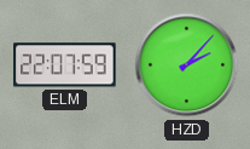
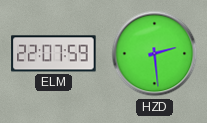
HZD: 2:07 -> 2:29 (155, 54)
